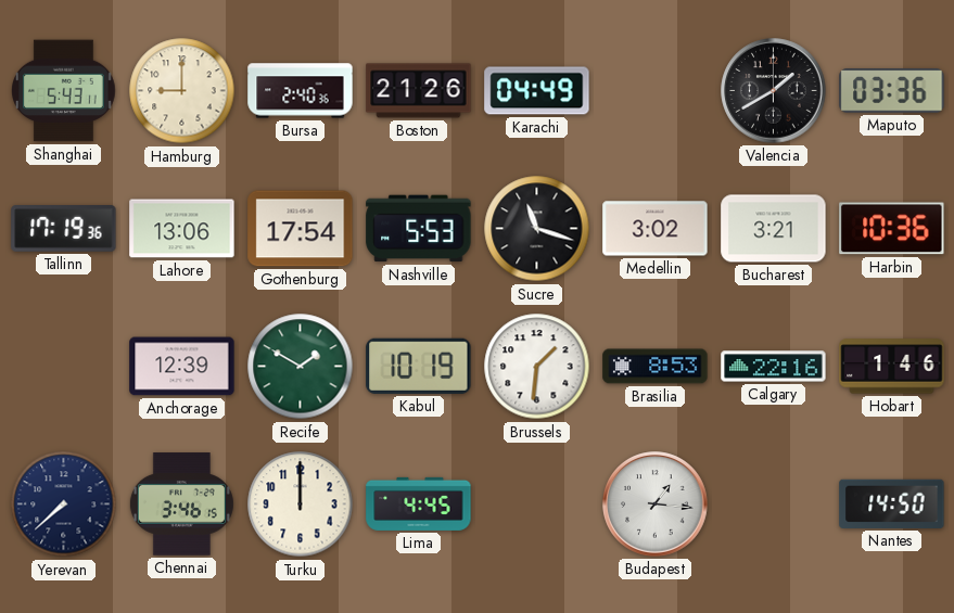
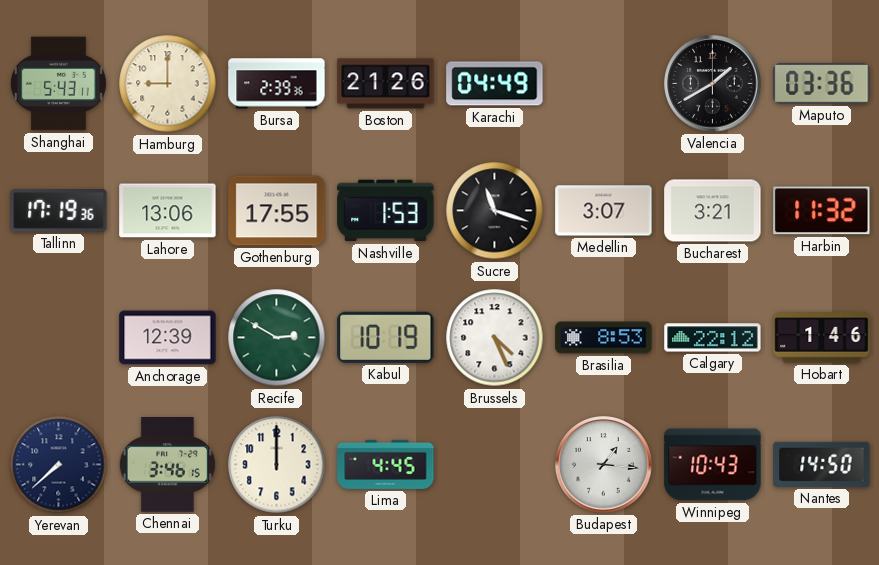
Bursa: 2:40 -> 2:39 (277, 84)
Gothenburg: 17:54 -> 17:55 (277, 211)
Nashville: 5:53 -> 1:53 (386, 211)
Medellin: 3:02 -> 3:07 (604, 211)
Harbin: 10:36 -> 11:32 (822, 211)
Recife: 1:50 -> 2:50 (277, 338)
Brussels: 1:31 -> 4:26 (495, 338)
Calgary: 22:16 -> 22:12 (713, 338)
Winnipeg: none -> 10:43 (713, 465)
